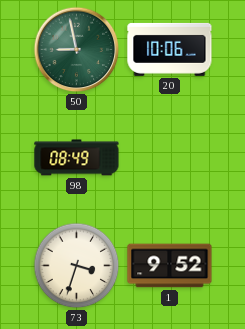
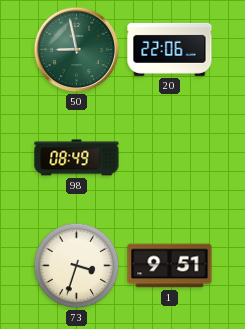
20: 10:06 -> 22:06 (170, 49)
1: 9:52 -> 9:51 (170, 266)
